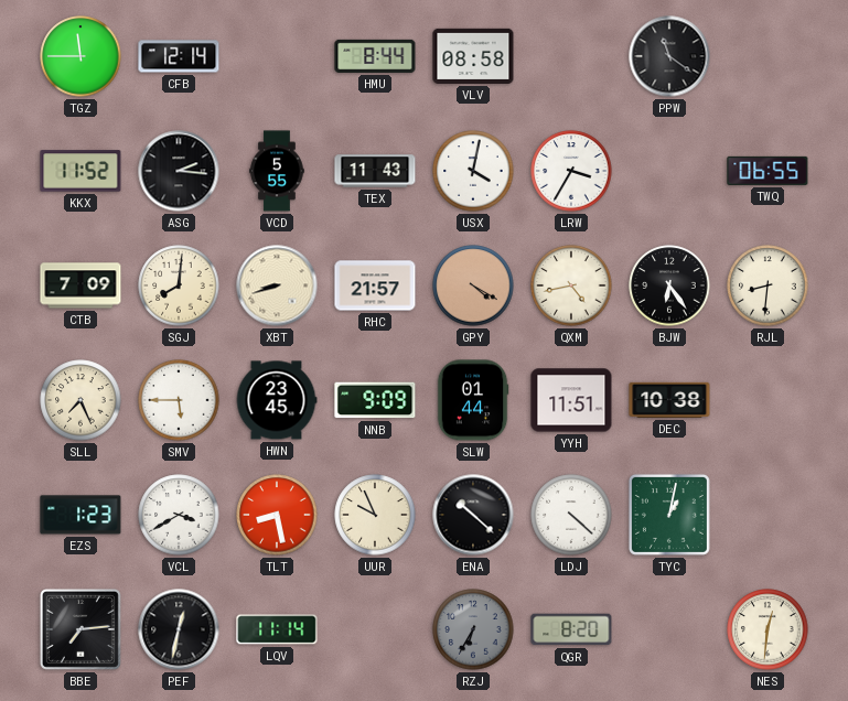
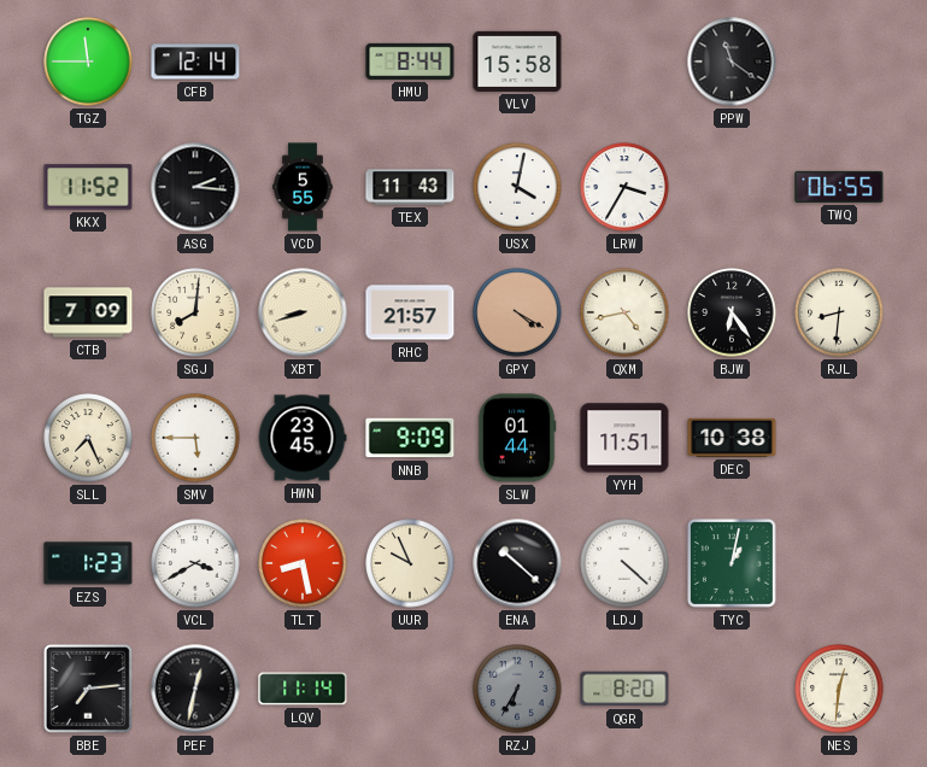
VLV: 08:58 -> 15:58 (517, 62)
